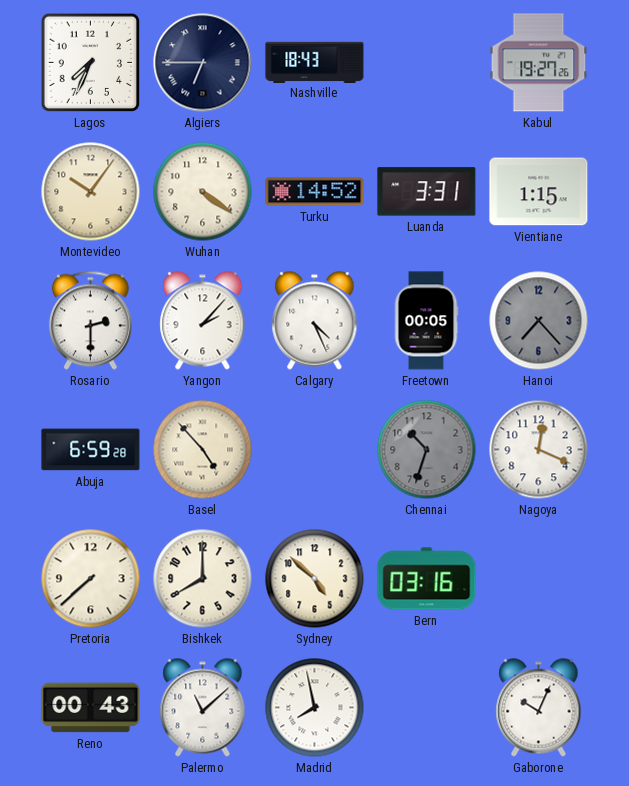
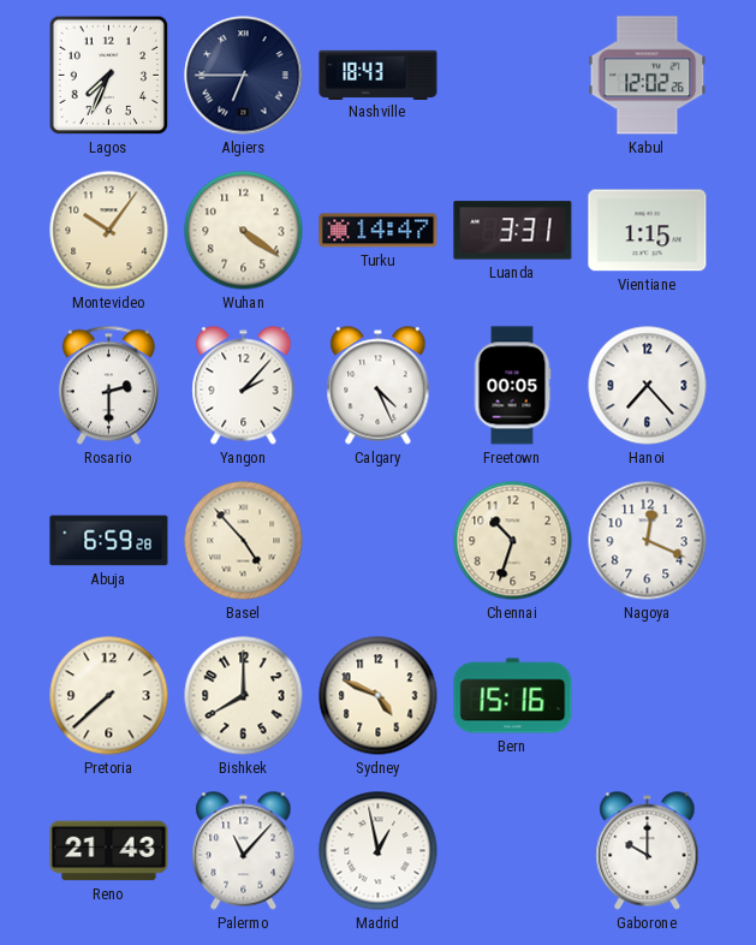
Kabul: 19:27 -> 12:02 (648, 76)
Turku: 14:52 -> 14:47 (379, 231)
Hanoi dial: grey -> white (648, 386)
Chennai dial: grey -> cream (513, 541)
Sydney: 4:52 -> 4:49 (379, 696)
Bern: 03:16 -> 15:16 (513, 696)
Reno: 00:43 -> 21:43 (109, 851)
Palermo: 11:08 -> 11:07 (244, 851)
Madrid: 7:58 -> 12:58 (379, 851)
Gaborone: 10:04 -> 10:00 (648, 851)
